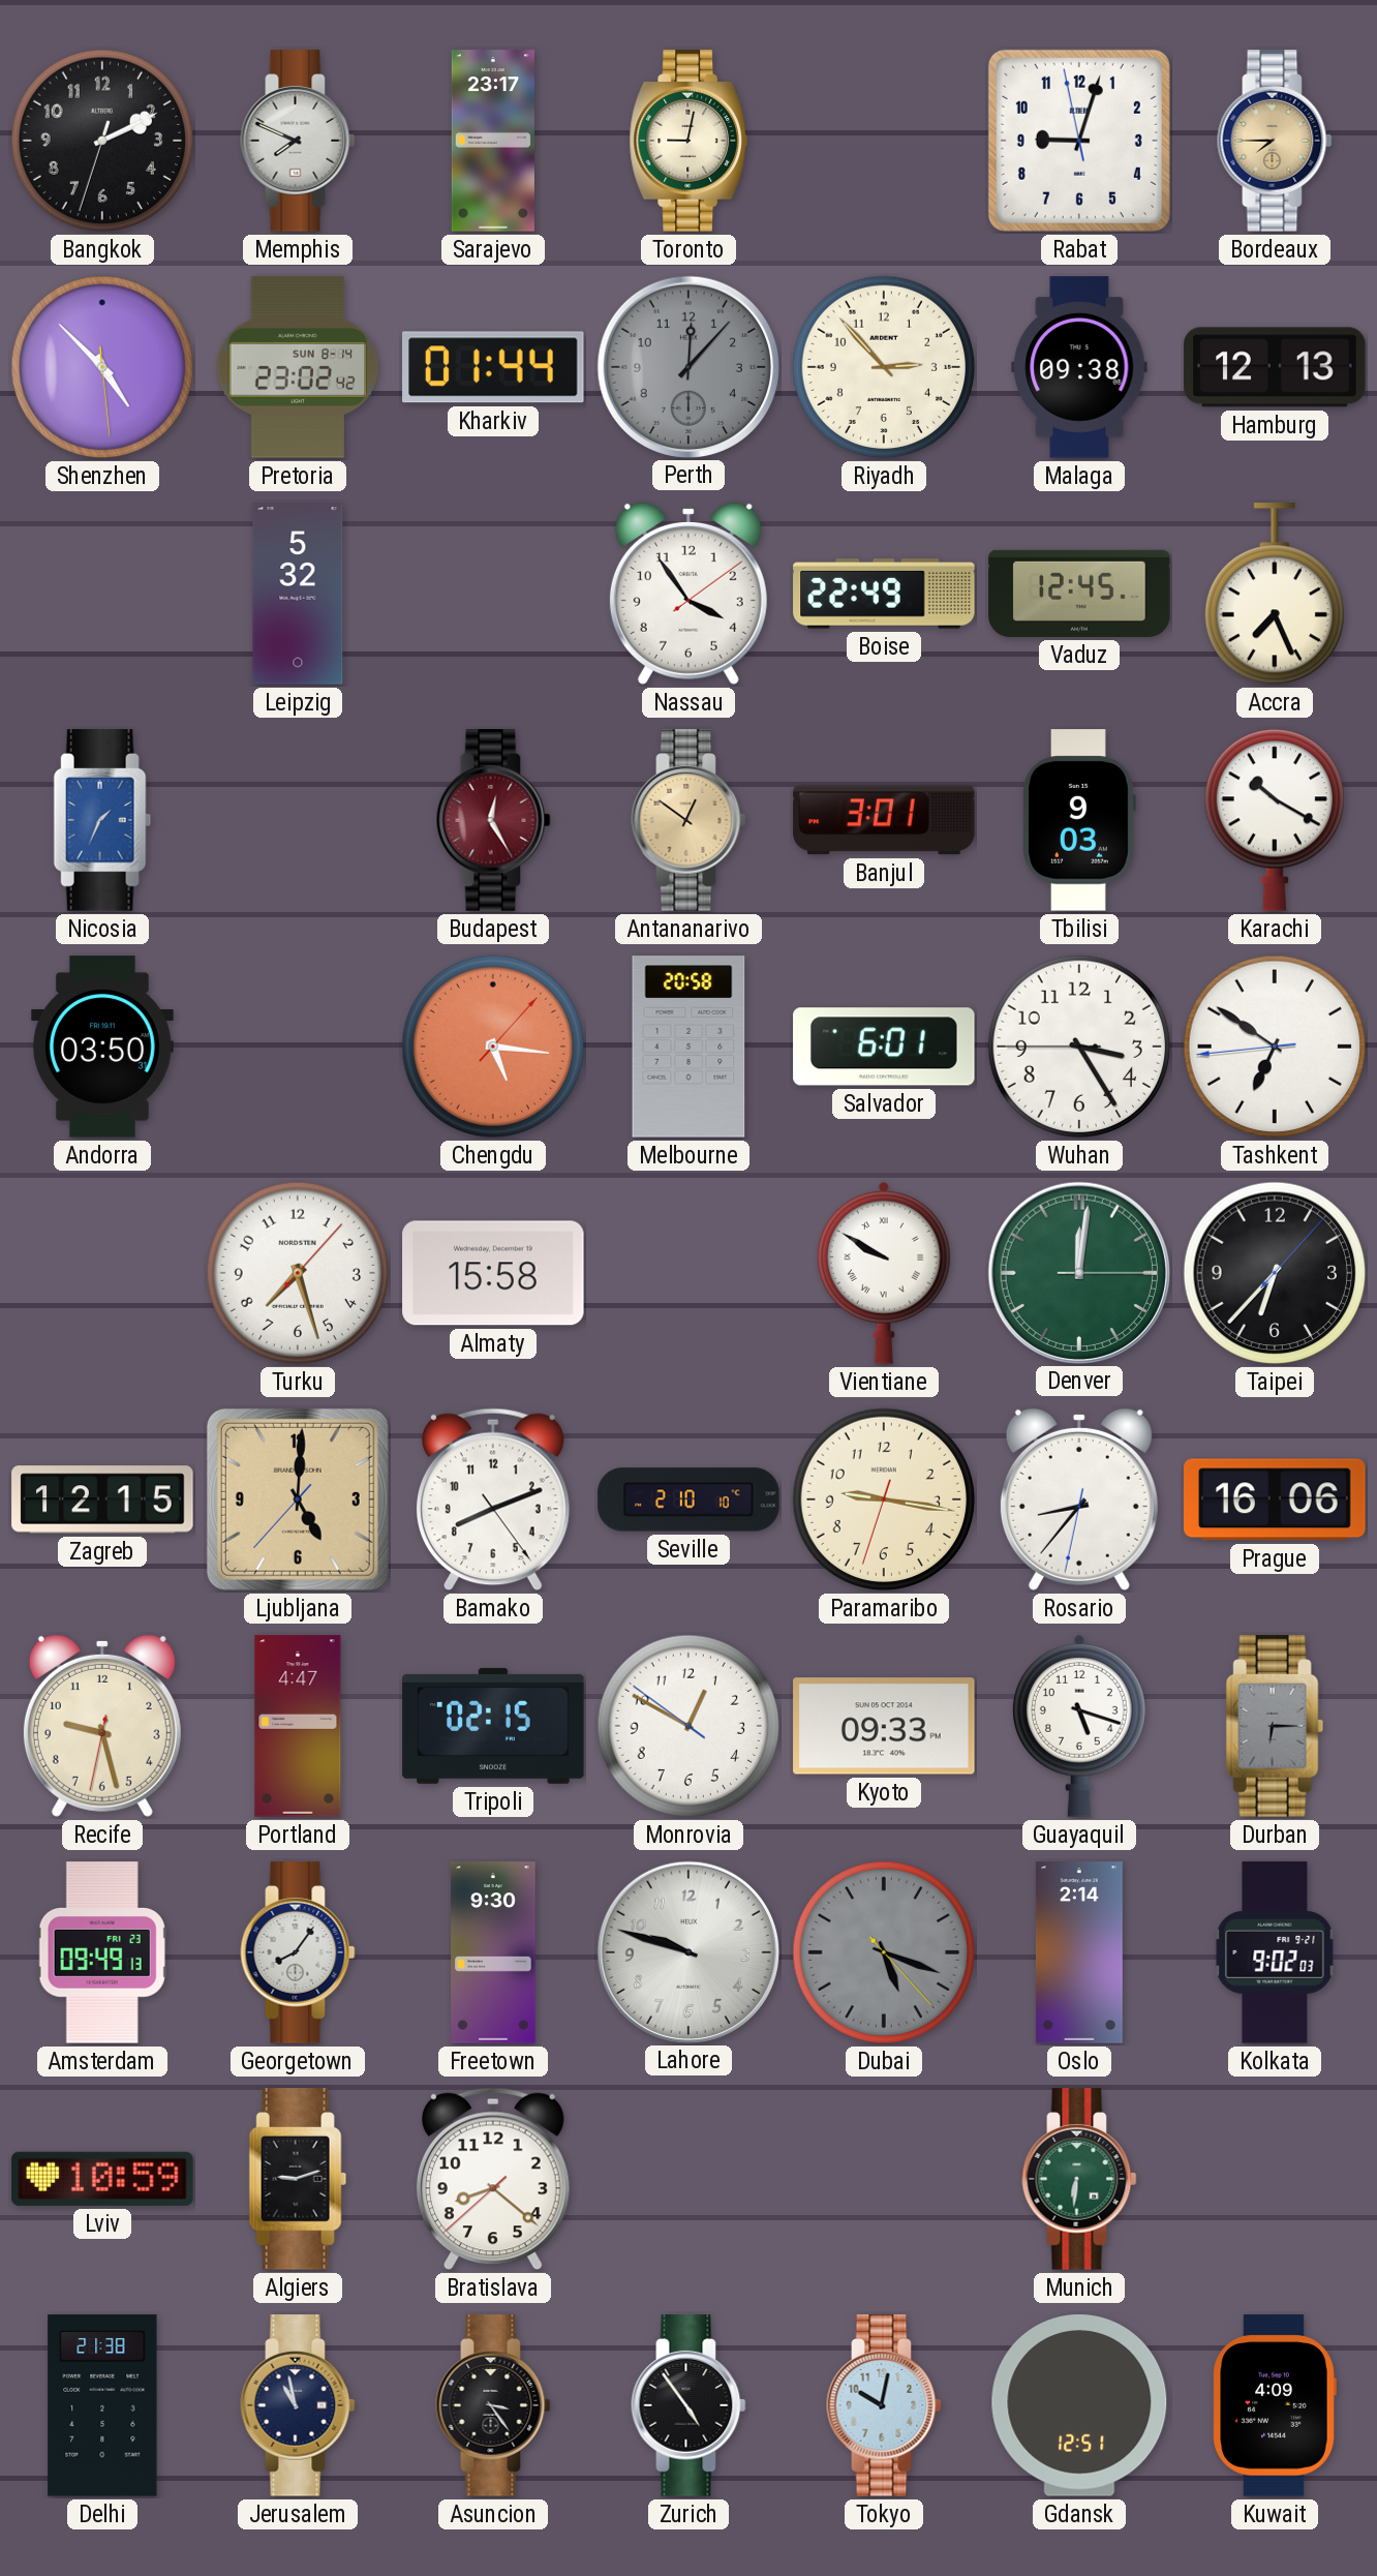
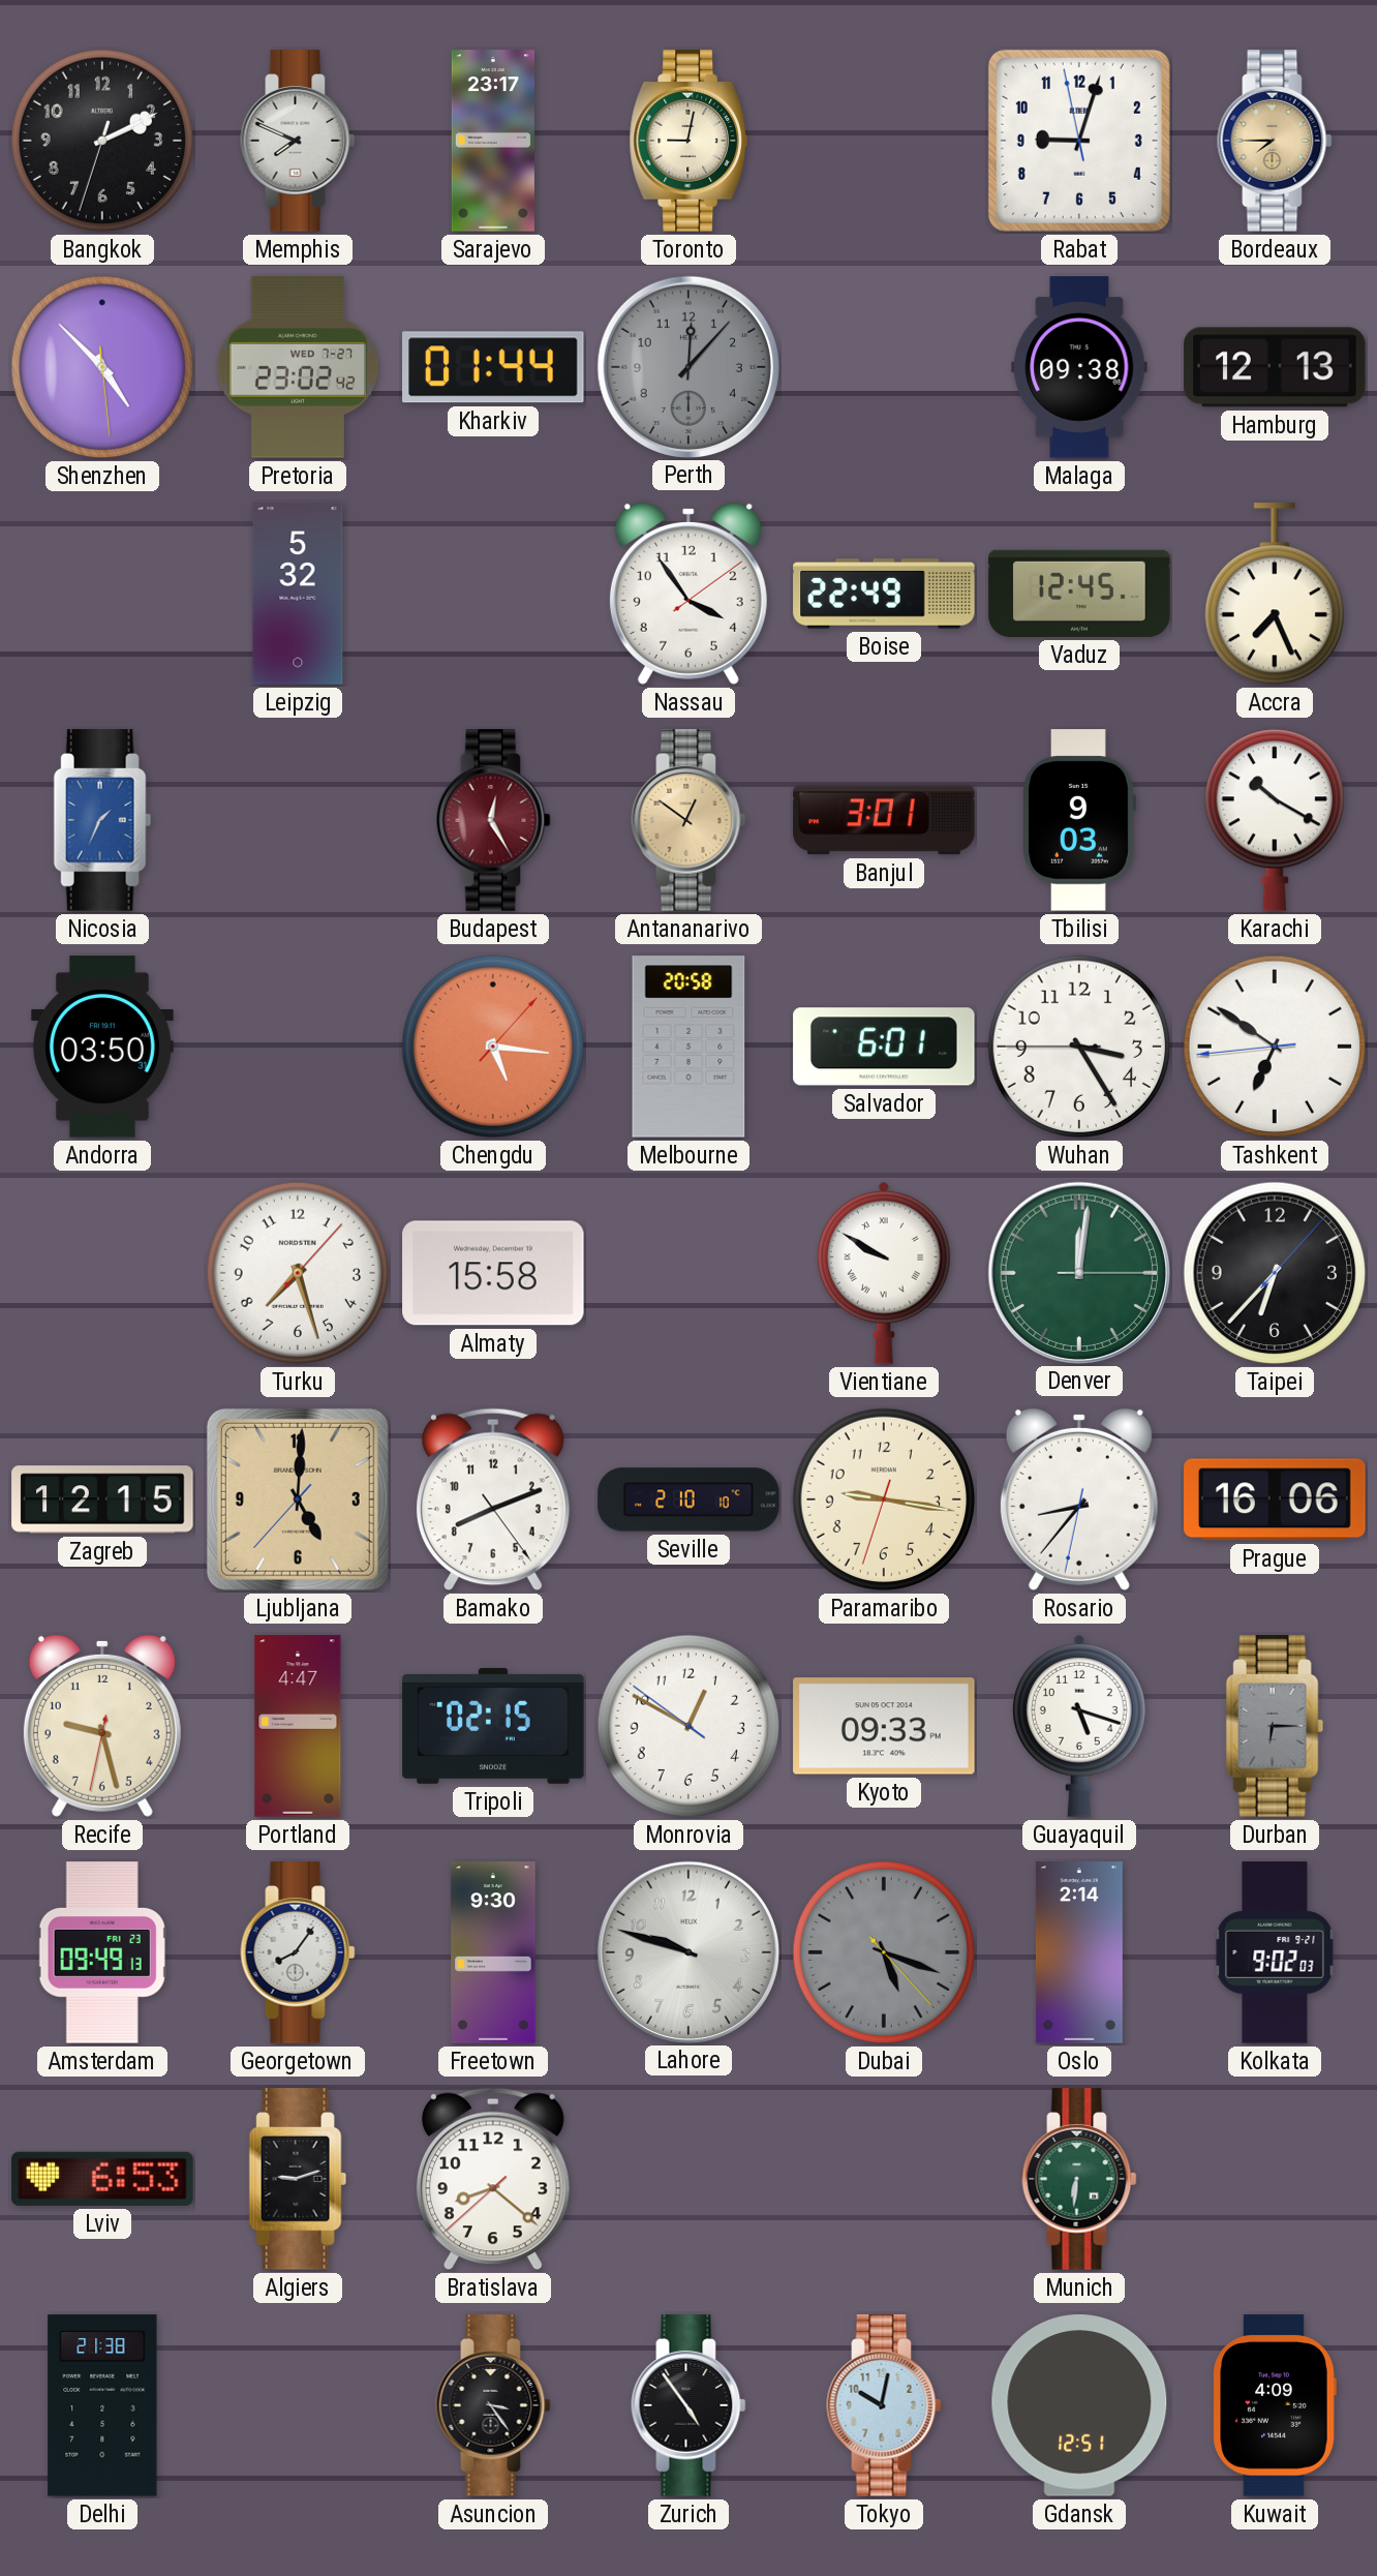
Pretoria date: SUN 8-14 -> WED 7-27 (298, 367)
Riyadh: 2:53 -> none (884, 367)
Lviv: 10:59 -> 6:53 (102, 2179)
Jerusalem: 10:58 -> none (298, 2405)
